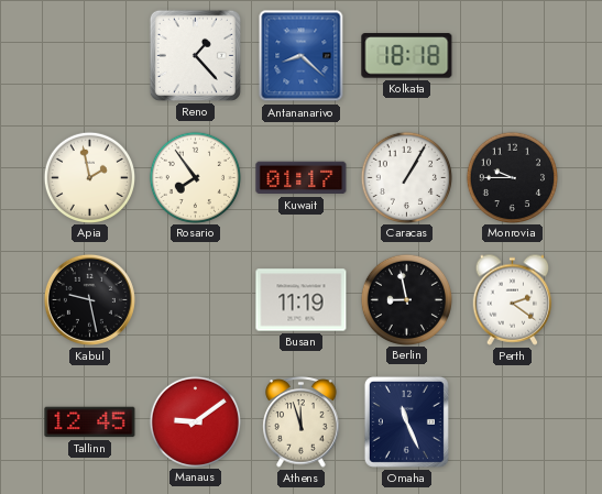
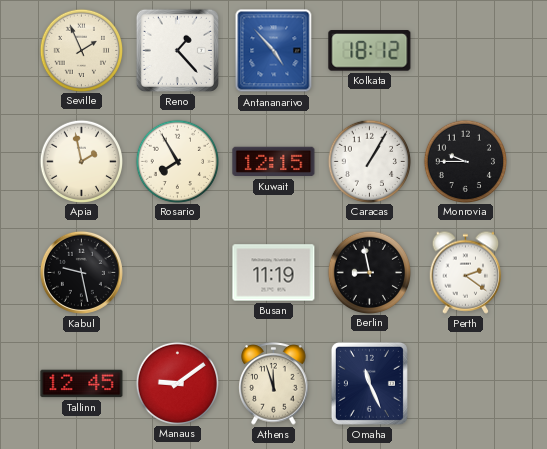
Seville: none -> 1:56 (81, 50)
Antananarivo: 8:22 -> 4:53 (274, 51)
Kolkata: 18:18 -> 18:12 (370, 51)
Rosario: 7:54 -> 7:55 (177, 161)
Kuwait: 01:17 -> 12:15 (274, 162)
